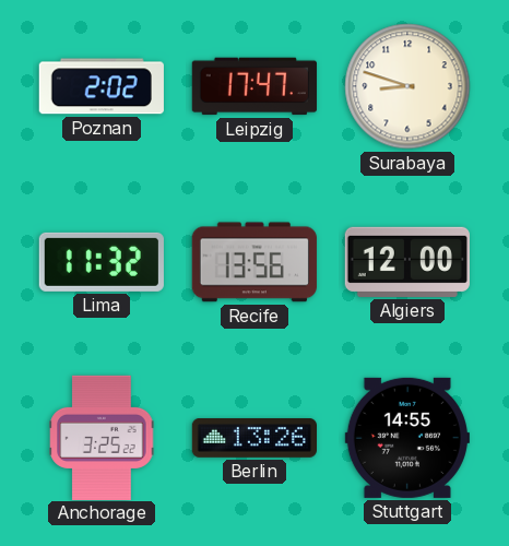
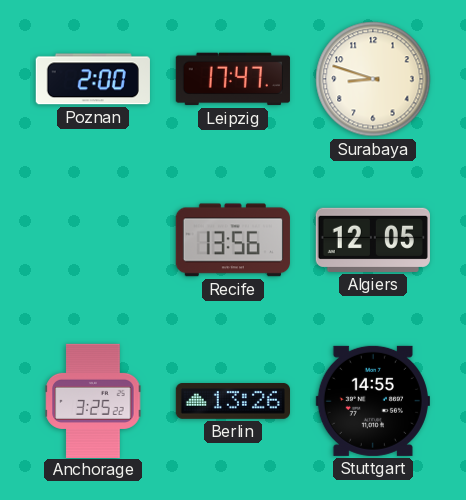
Poznan: 2:02 -> 2:00 (93, 79)
Lima: 11:32 -> none (102, 262)
Algiers: 12:00 -> 12:05 (373, 240)
